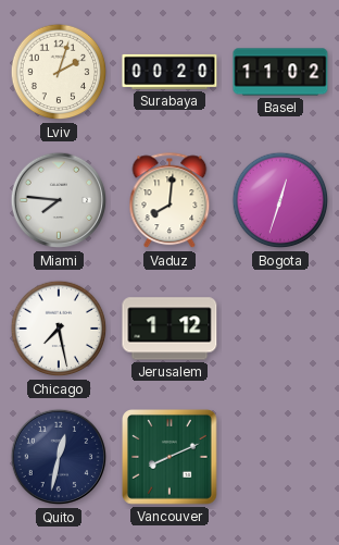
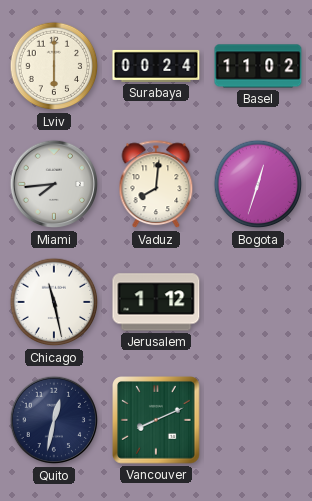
Lviv: 2:03 -> 6:00 (54, 66)
Surabaya: 00:20 -> 00:24 (156, 66)
Miami: 7:46 -> 7:44 (54, 184)
Chicago: 7:28 -> 11:28 (54, 302)
